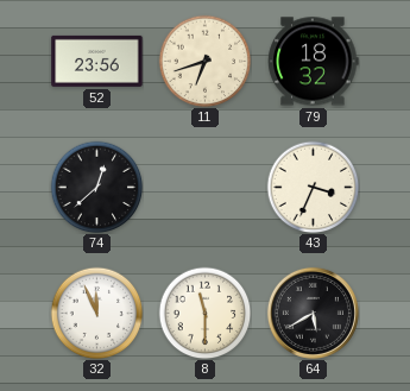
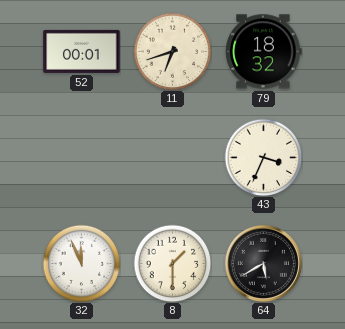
52: 23:56 -> 00:01 (82, 51)
74: 12:38 -> none (96, 187)
8: 11:30 -> 1:30 (172, 263)
